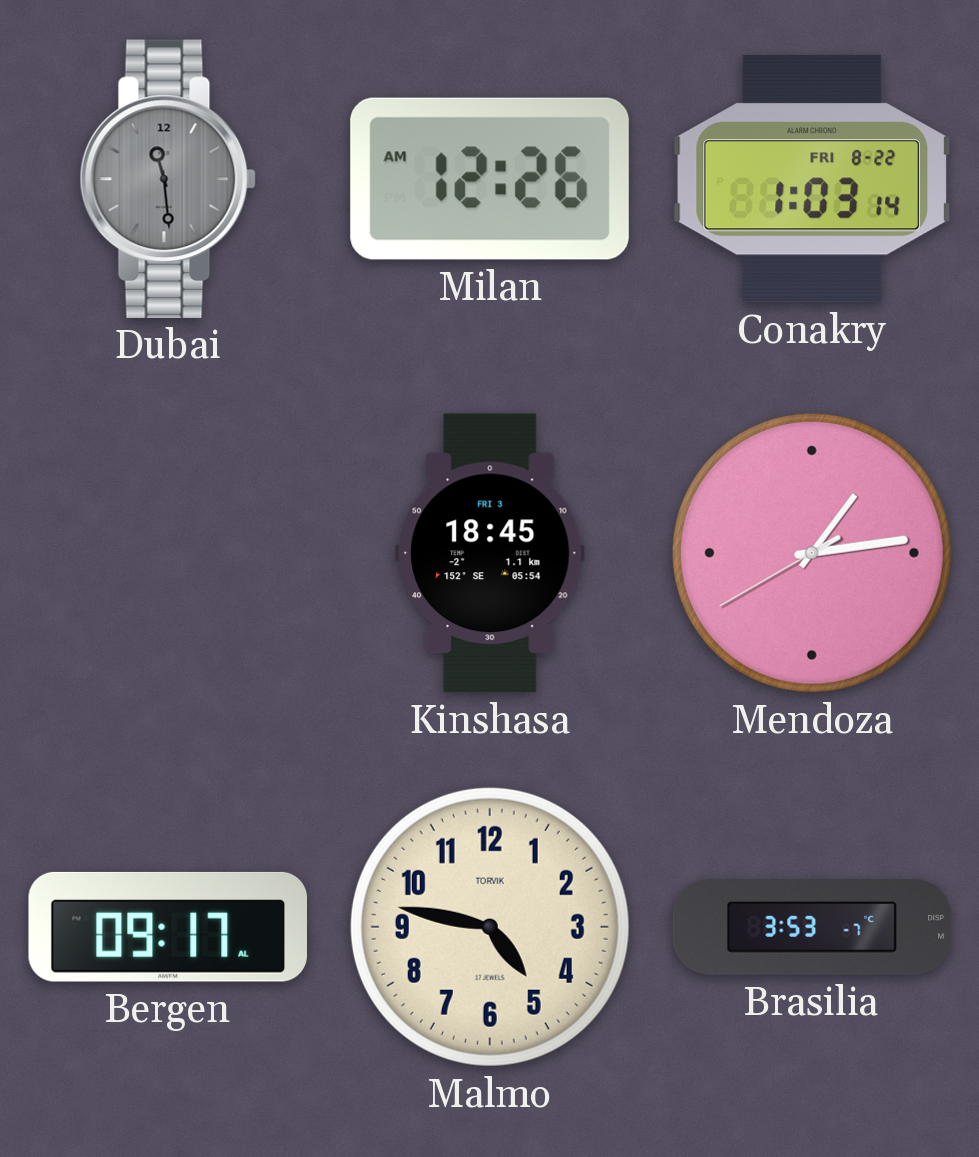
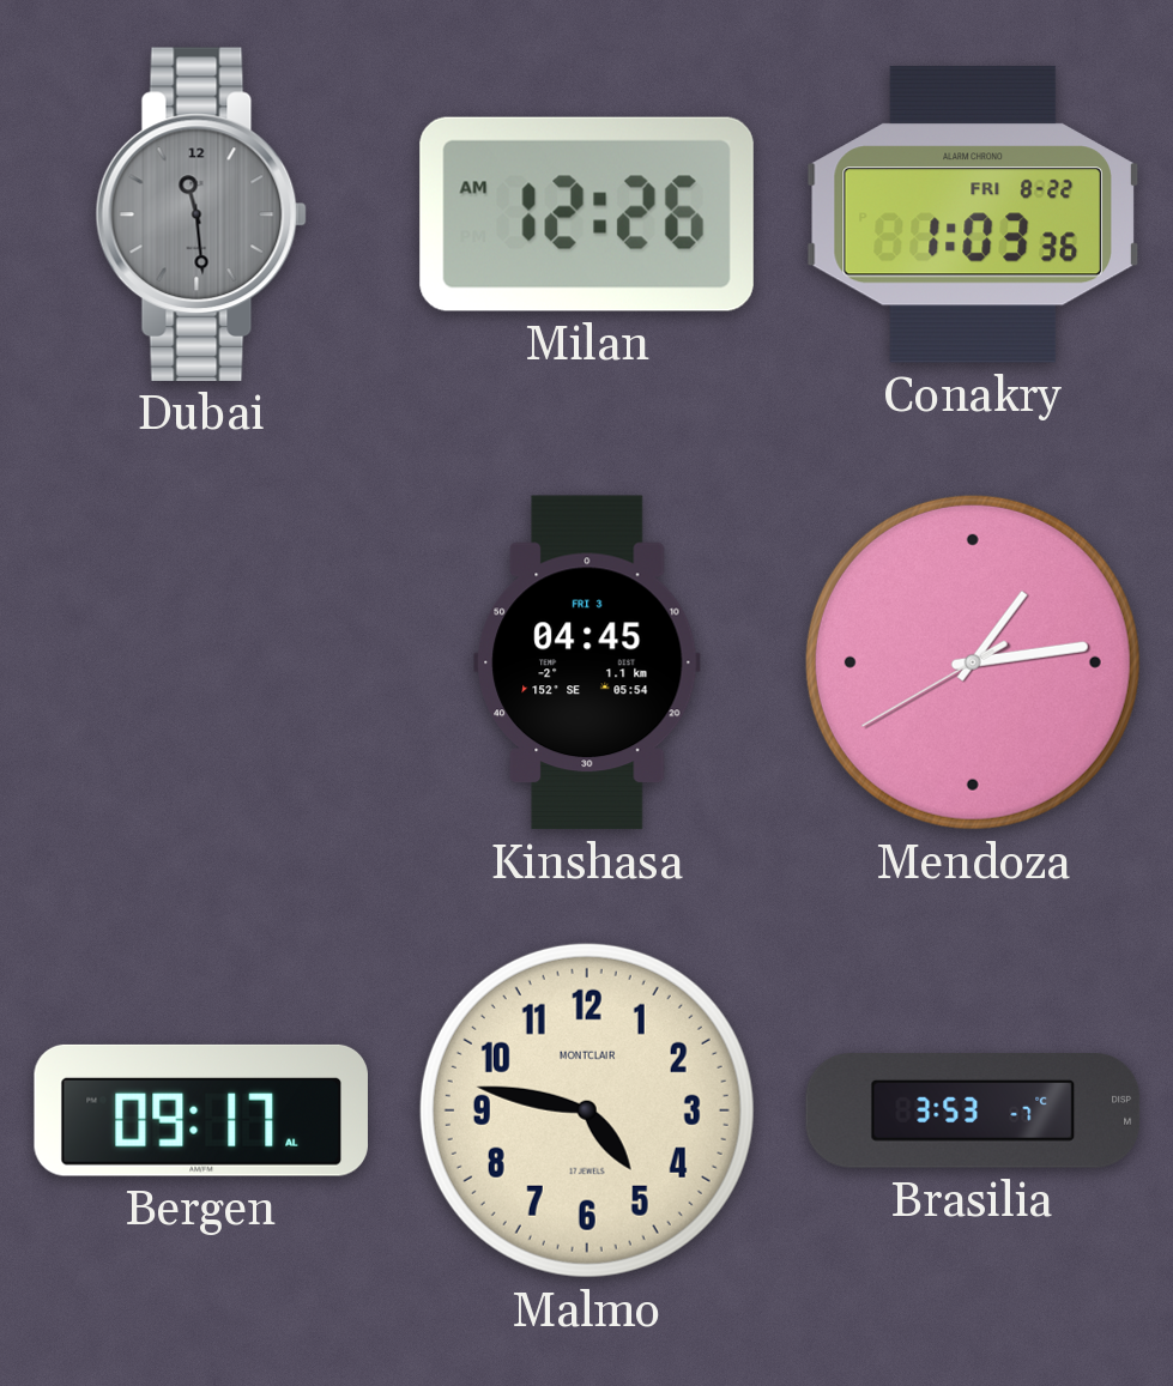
Conakry: 1:03:14 -> 1:03:36 (973, 214)
Kinshasa: 18:45 -> 04:45 (587, 662)
Malmo brand: TORVIK -> MONTCLAIR (587, 1110)
